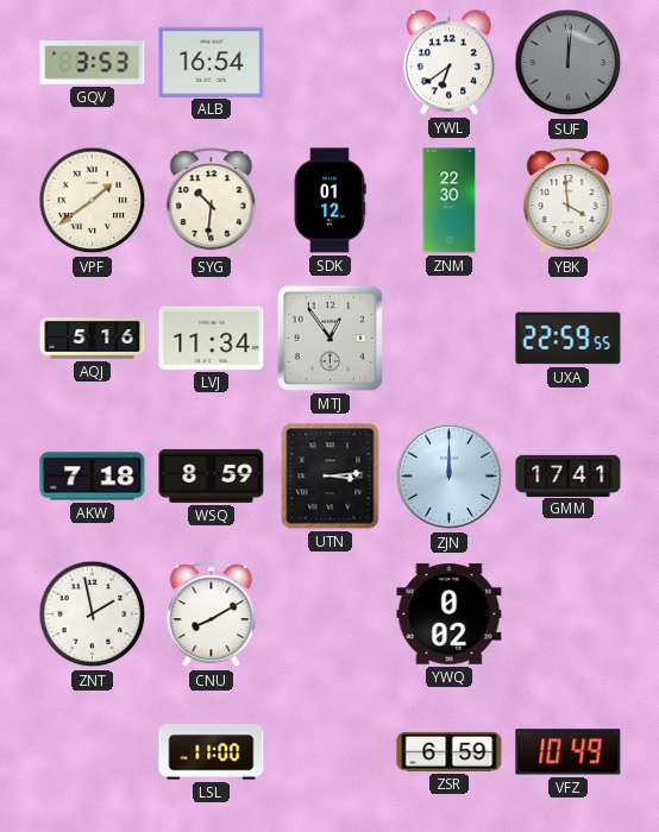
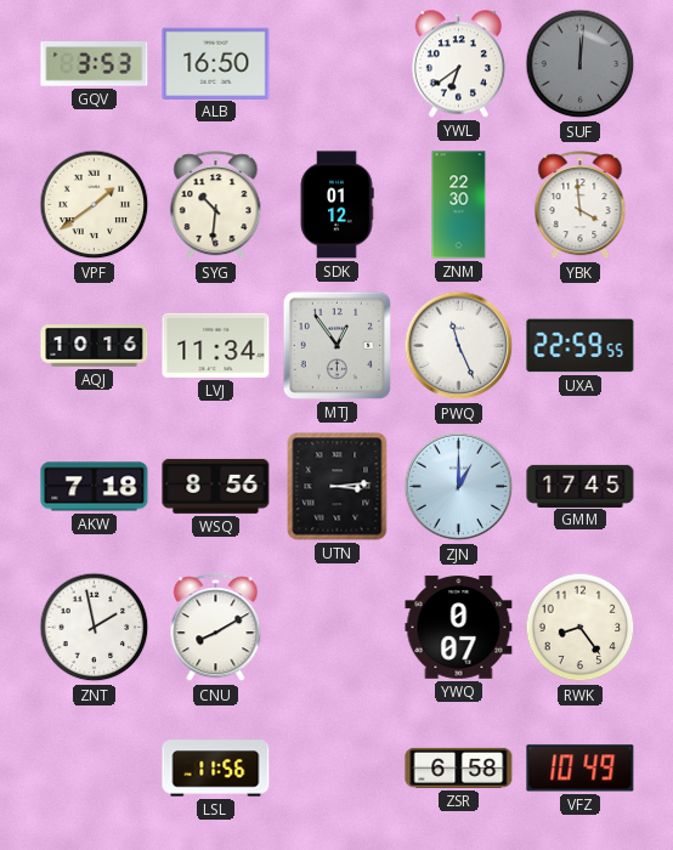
ALB: 16:54 -> 16:50 (216, 63)
AQJ: 5:16 -> 10:16 (95, 346)
PWQ: none -> 11:26 (459, 346)
WSQ: 8:59 -> 8:56 (216, 486)
ZJN: 12:00 -> 1:00 (459, 487)
GMM: 17:41 -> 17:45 (581, 486)
YWQ: 0:02 -> 0:07 (459, 628)
RWK: none -> 8:24 (581, 628)
LSL: 11:00 -> 11:56 (216, 769)
ZSR: 6:59 -> 6:58 (459, 767)
